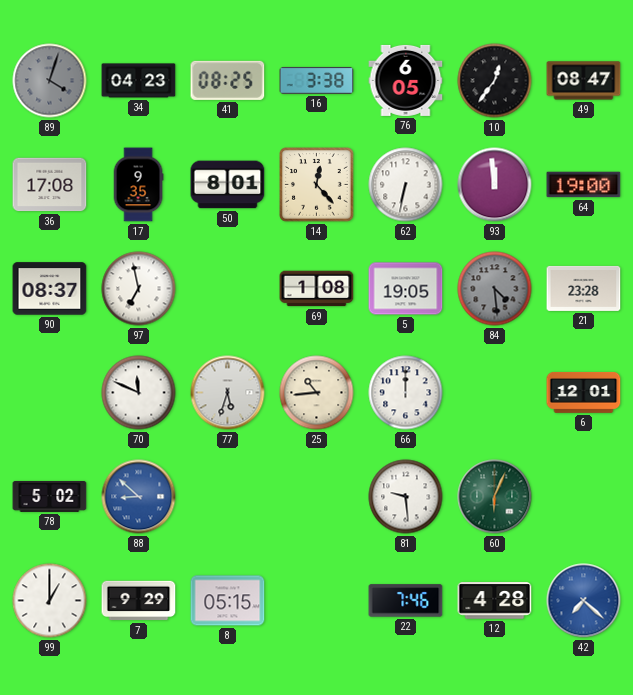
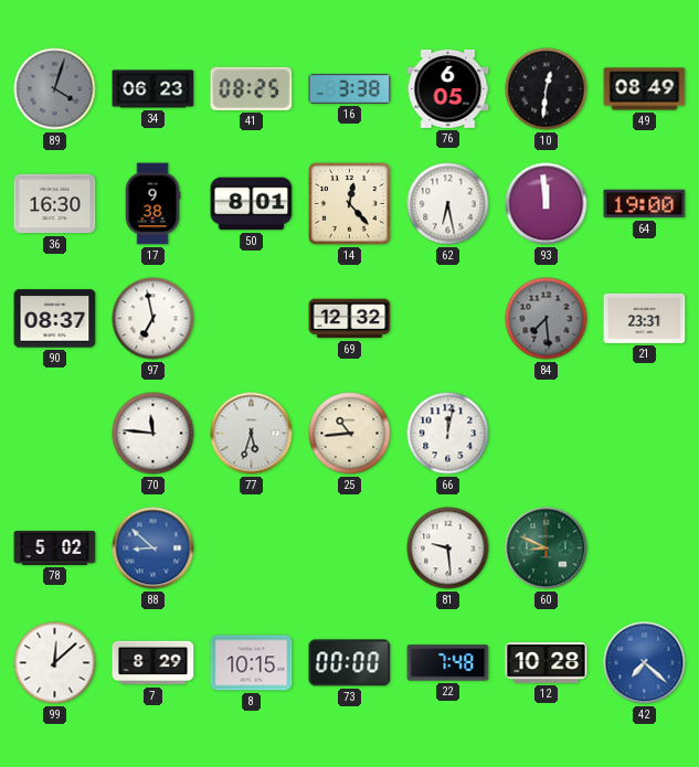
34: 04:23 -> 06:23 (153, 89)
10: 12:36 -> 12:31 (547, 89)
49: 08:47 -> 08:49 (645, 89)
36: 17:08 -> 16:30 (55, 204)
17: 9:35 -> 9:38 (152, 204)
62: 6:32 -> 6:28 (448, 204)
69: 1:08 -> 12:32 (350, 319)
5: 19:05 -> none (406, 289)
84: 4:29 -> 7:29 (547, 319)
21: 23:28 -> 23:31 (645, 318)
70: 11:49 -> 11:46 (153, 434)
66: 12:00 -> 12:02 (448, 434)
6: 12:01 -> none (584, 392)
60: 6:04 -> 8:49 (547, 548)
99: 1:00 -> 12:08 (55, 663)
7: 9:29 -> 8:29 (153, 663)
8: 05:15 -> 10:15 (252, 663)
73: none -> 00:00 (350, 663)
22: 7:46 -> 7:48 (448, 663)
12: 4:28 -> 10:28 (547, 663)
